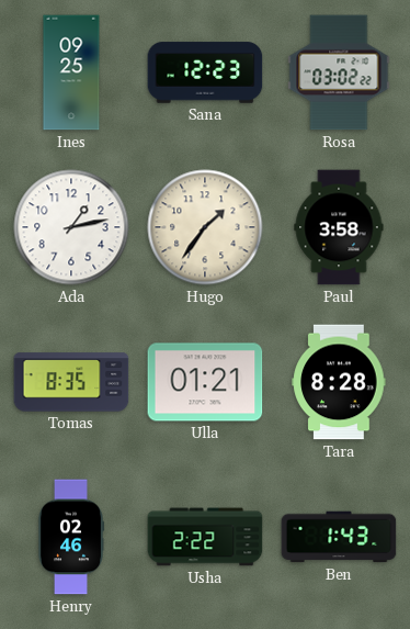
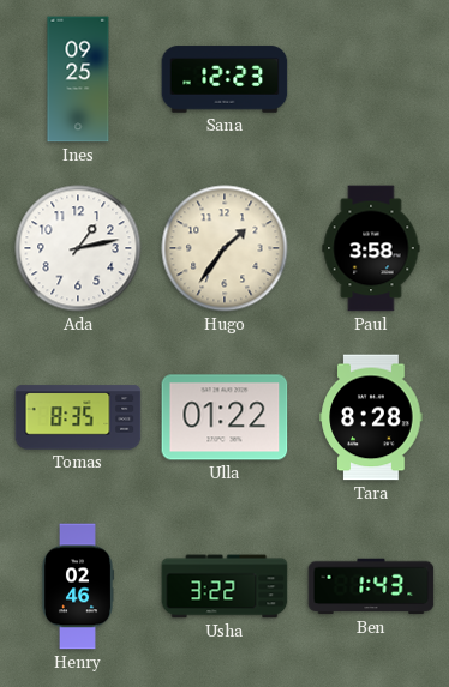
Rosa: 03:02 -> none (339, 72)
Ulla: 01:21 -> 01:22 (224, 417)
Usha: 2:22 -> 3:22 (224, 586)
